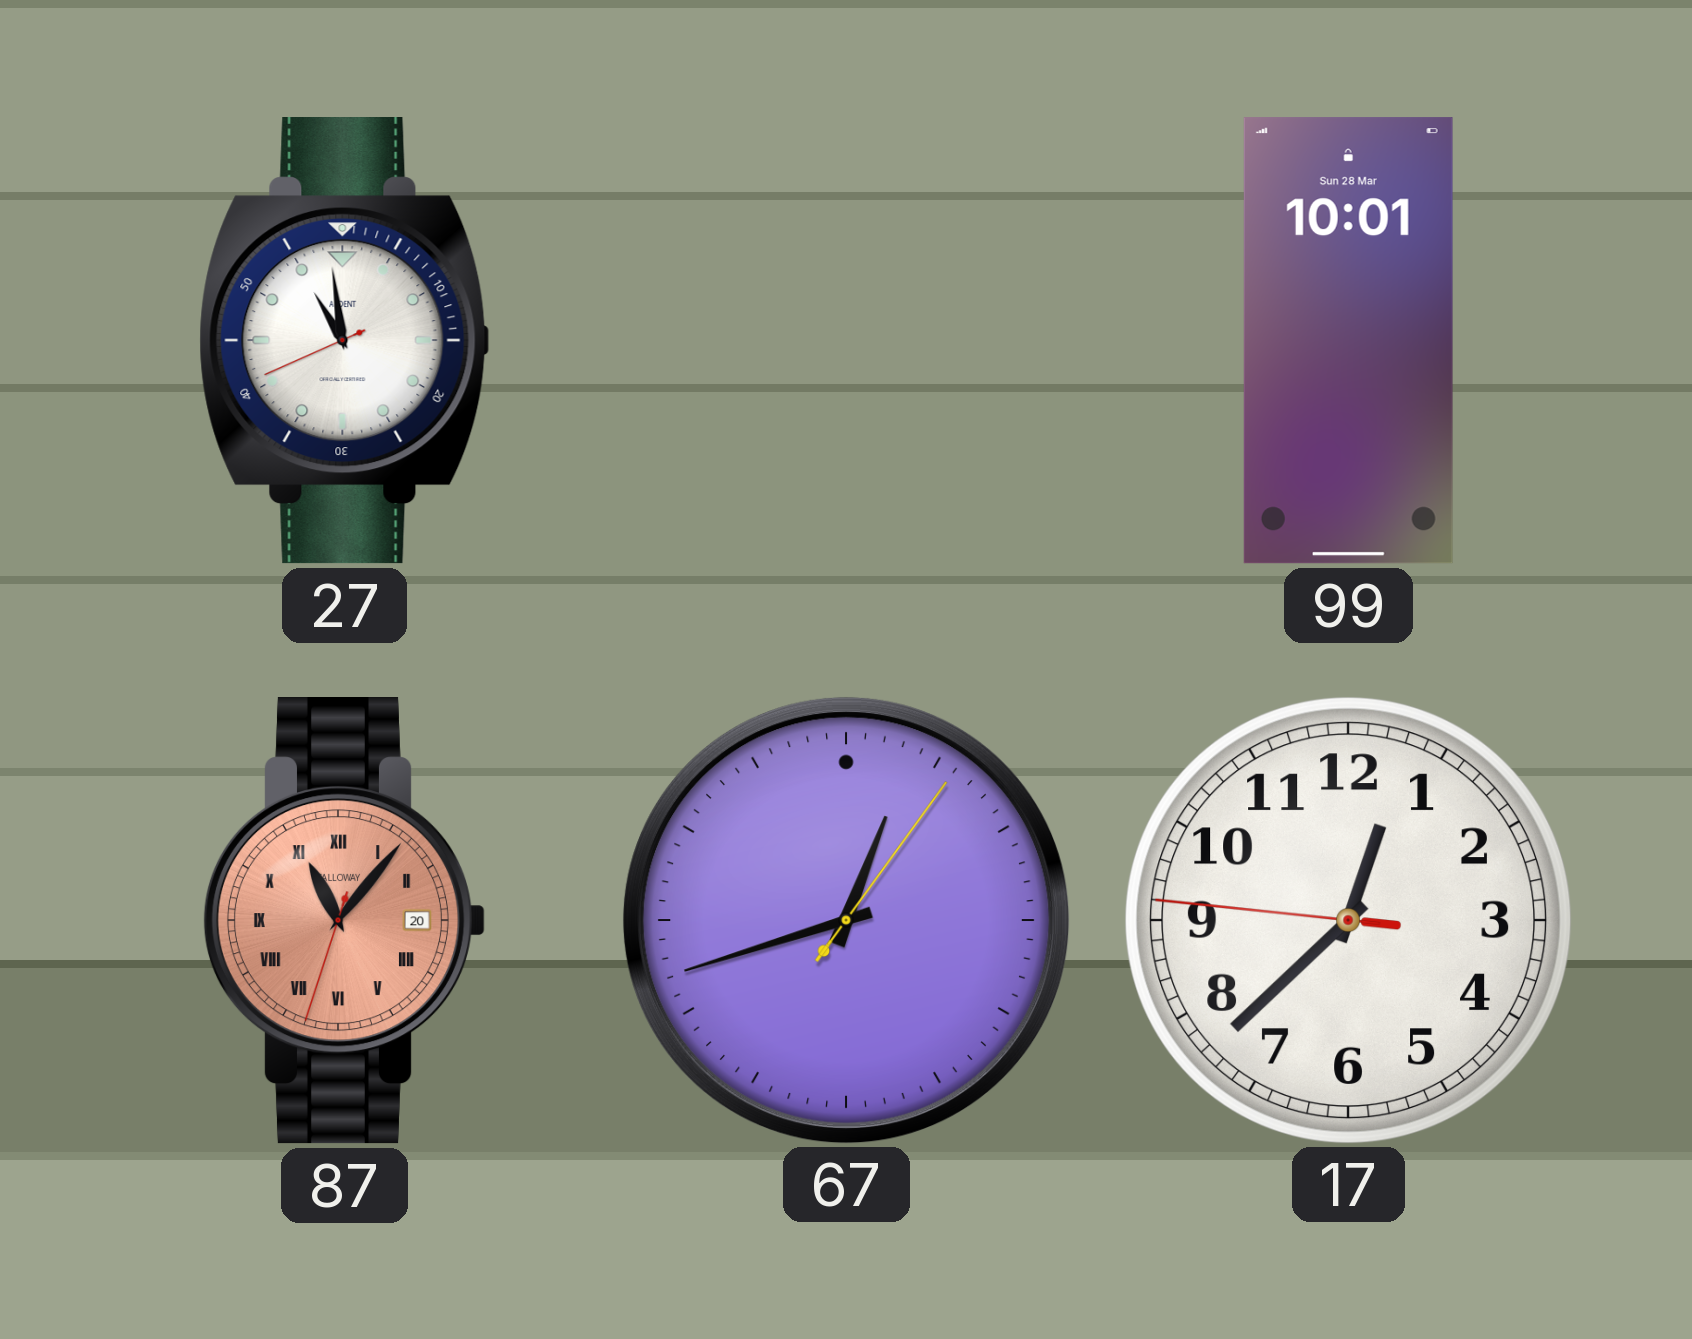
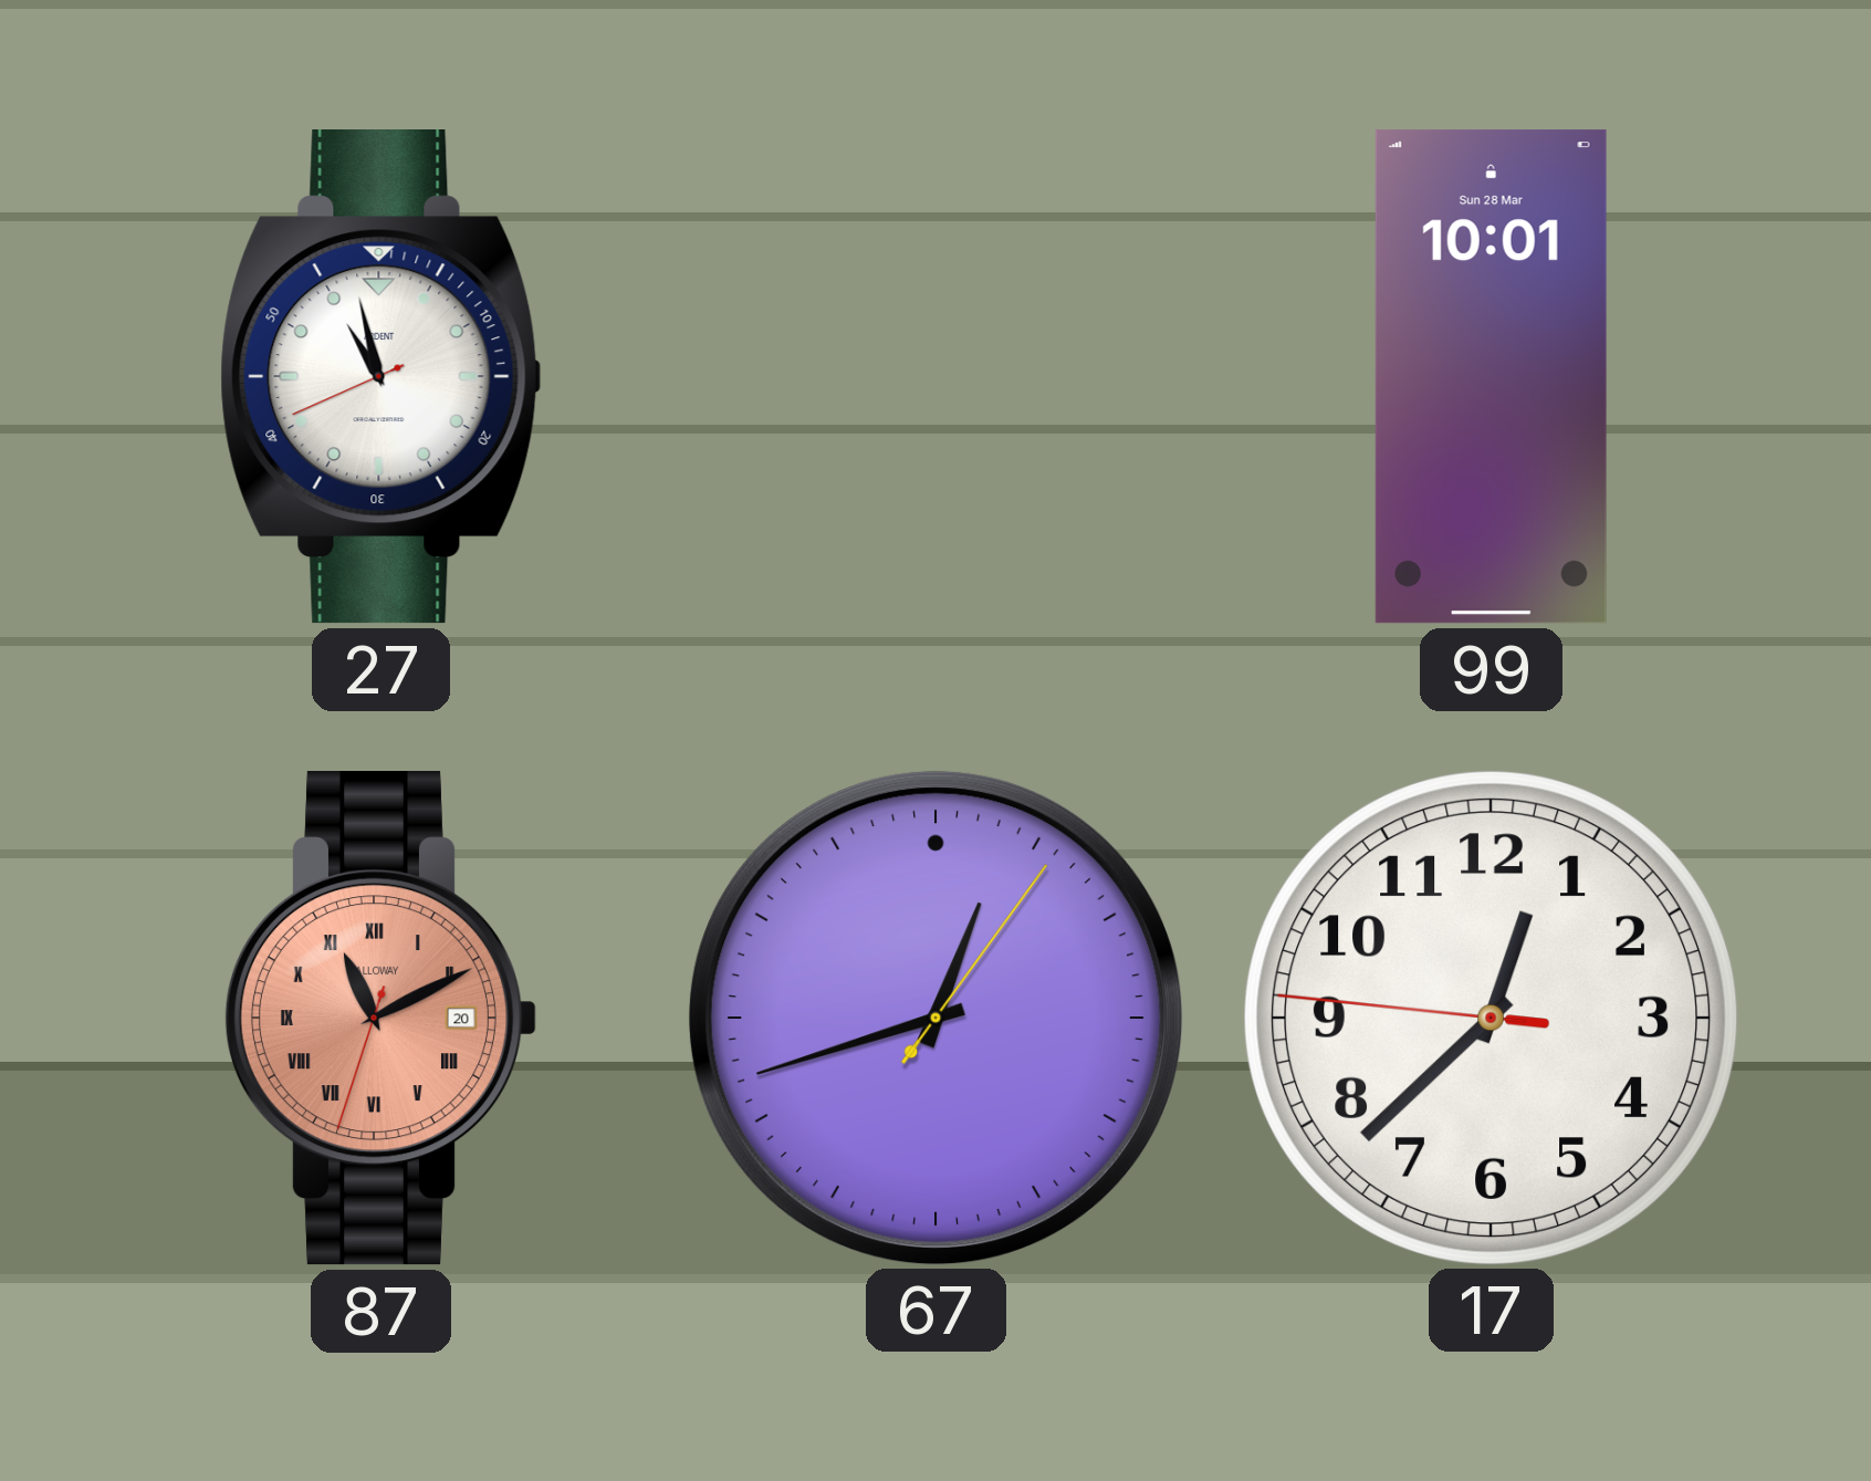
27: 10:58 -> 10:57 (381, 377)
87: 11:06 -> 11:10 (379, 1019)
